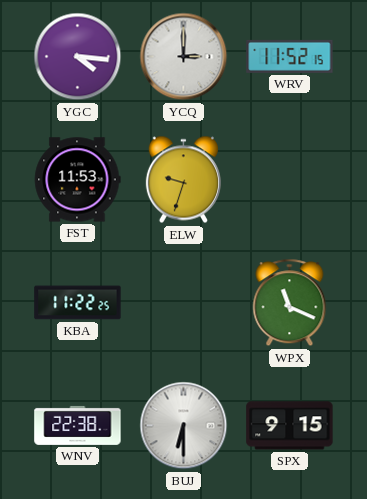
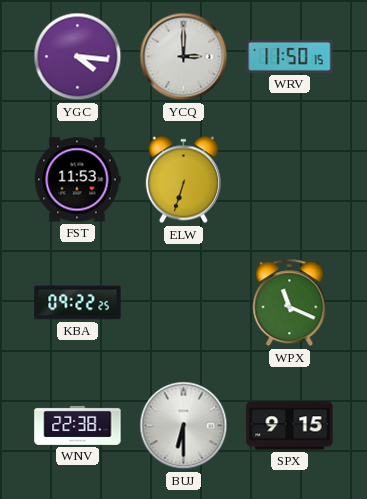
WRV: 11:52 -> 11:50 (290, 56)
ELW: 9:33 -> 6:33 (183, 180)
KBA: 11:22 -> 09:22 (78, 303)
